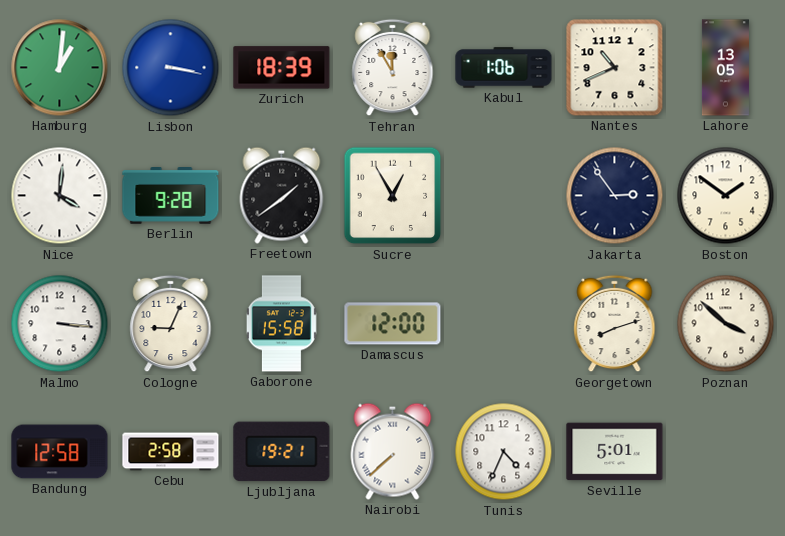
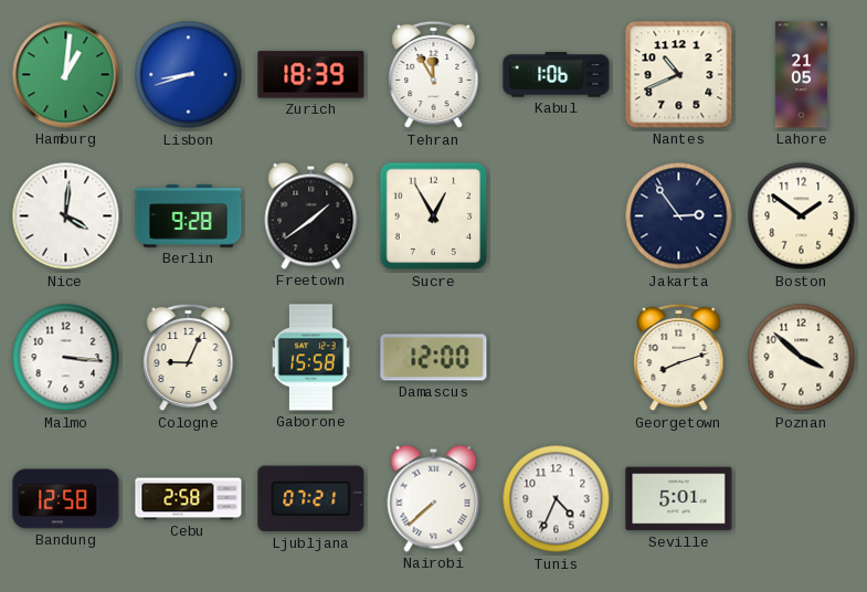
Lisbon: 3:17 -> 8:42 (189, 75)
Lahore: 13:05 -> 21:05 (801, 75)
Ljubljana: 19:21 -> 07:21 (311, 499)
